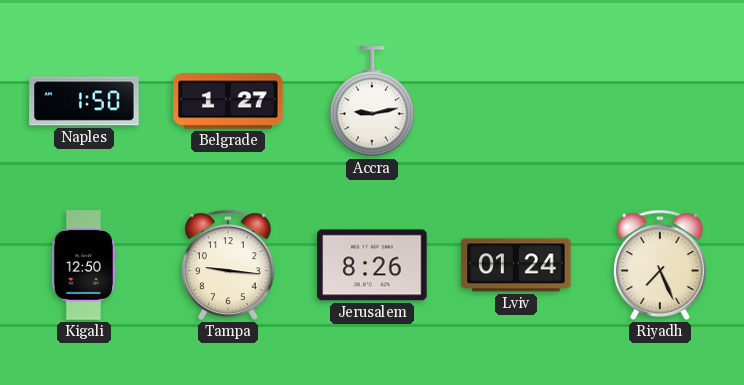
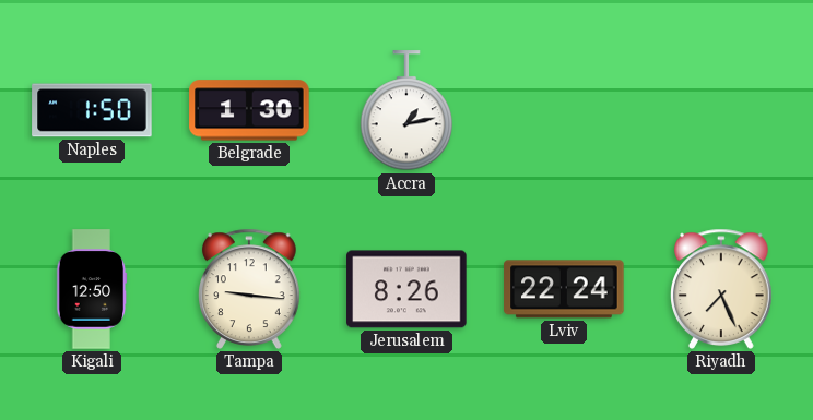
Belgrade: 1:27 -> 1:30 (249, 110)
Accra: 9:13 -> 1:13 (406, 111)
Lviv: 01:24 -> 22:24 (564, 289)
